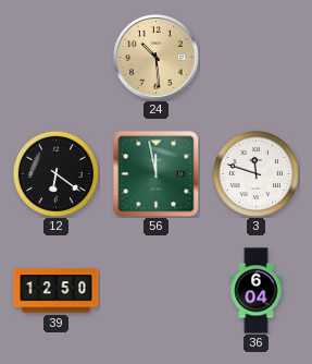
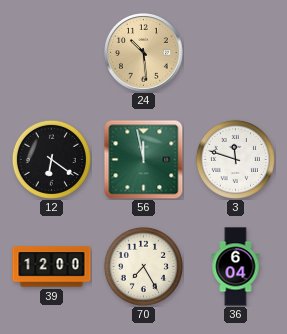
39: 12:50 -> 12:00 (52, 267)
70: none -> 7:25 (143, 266)
